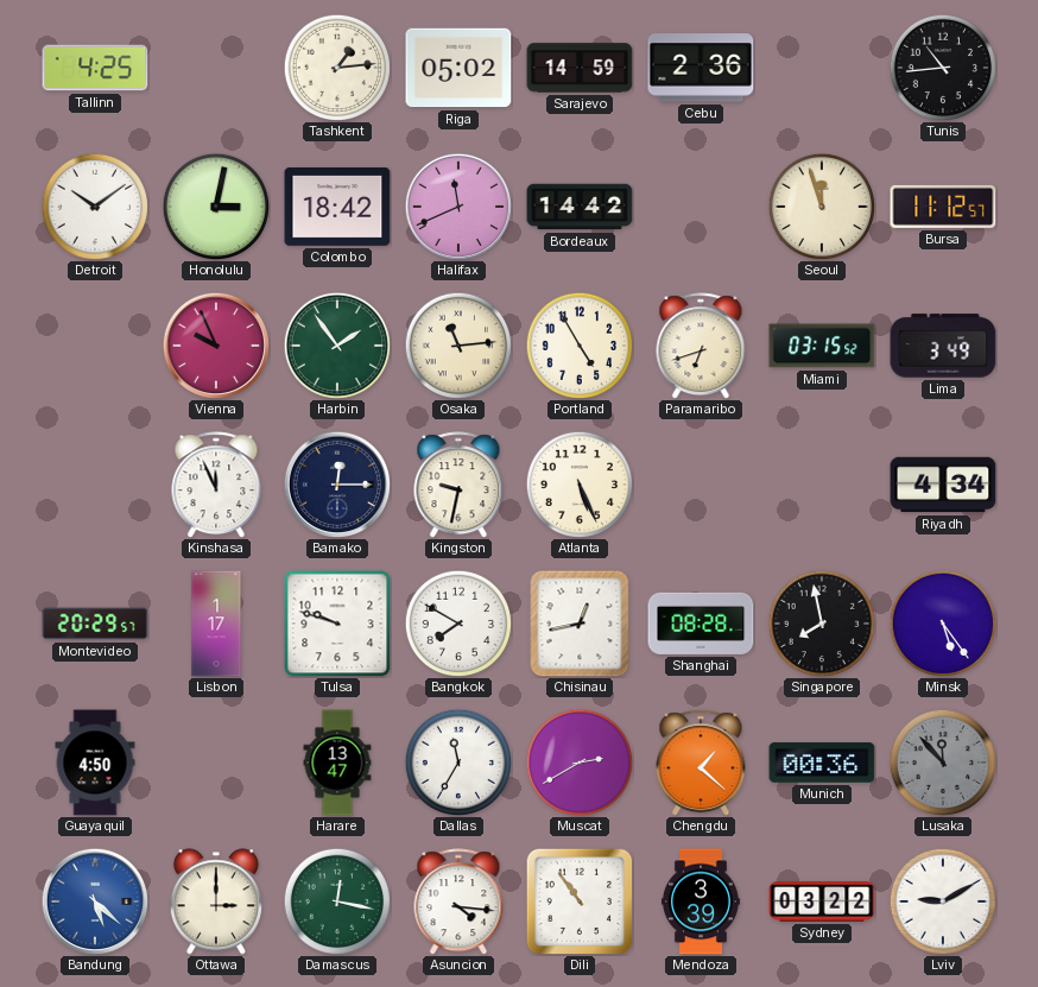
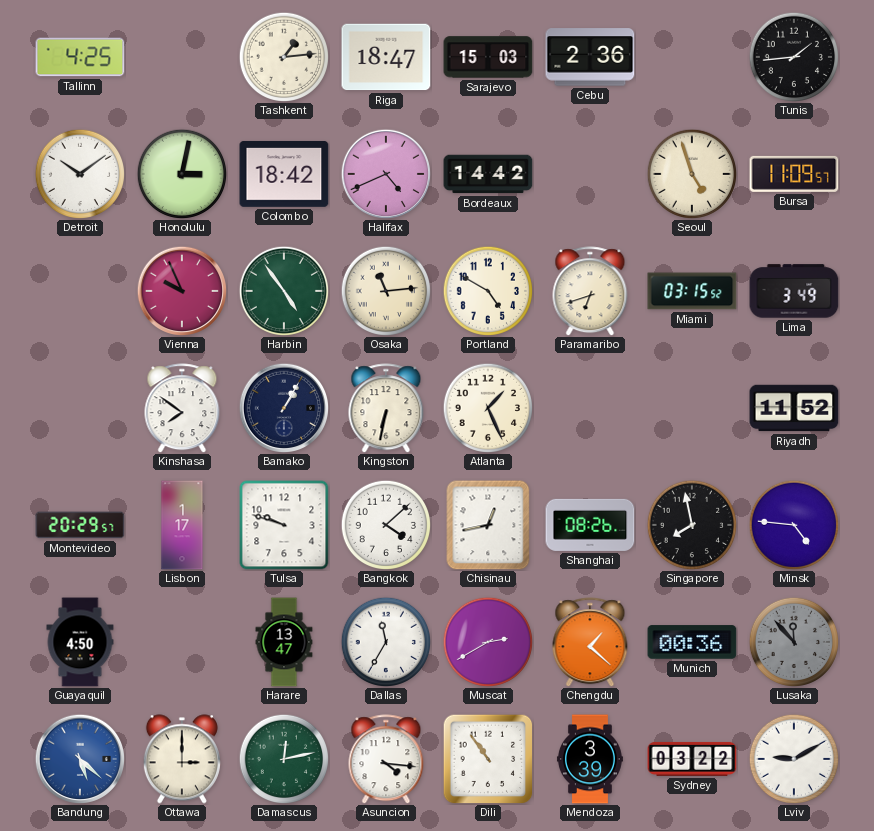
Riga: 05:02 -> 18:47 (386, 57)
Sarajevo: 14:59 -> 15:03 (488, 57)
Tunis: 10:44 -> 1:44 (793, 56)
Halifax: 11:41 -> 4:41 (385, 173)
Seoul: 11:57 -> 4:57 (691, 173)
Bursa: 11:12 -> 11:09 (794, 174)
Harbin: 1:54 -> 4:54 (283, 290)
Portland: 4:55 -> 4:50 (487, 290)
Kinshasa: 11:56 -> 7:51 (182, 408)
Bamako: 12:15 -> 1:05 (283, 407)
Kingston: 9:32 -> 6:32 (386, 408)
Atlanta: 5:26 -> 1:26 (487, 407)
Riyadh: 4:34 -> 11:52 (794, 408)
Bangkok: 7:50 -> 4:08 (385, 524)
Shanghai: 08:28 -> 08:26 (590, 525)
Minsk: 5:24 -> 4:46 (793, 524)
Damascus: 12:17 -> 12:13 (283, 758)
